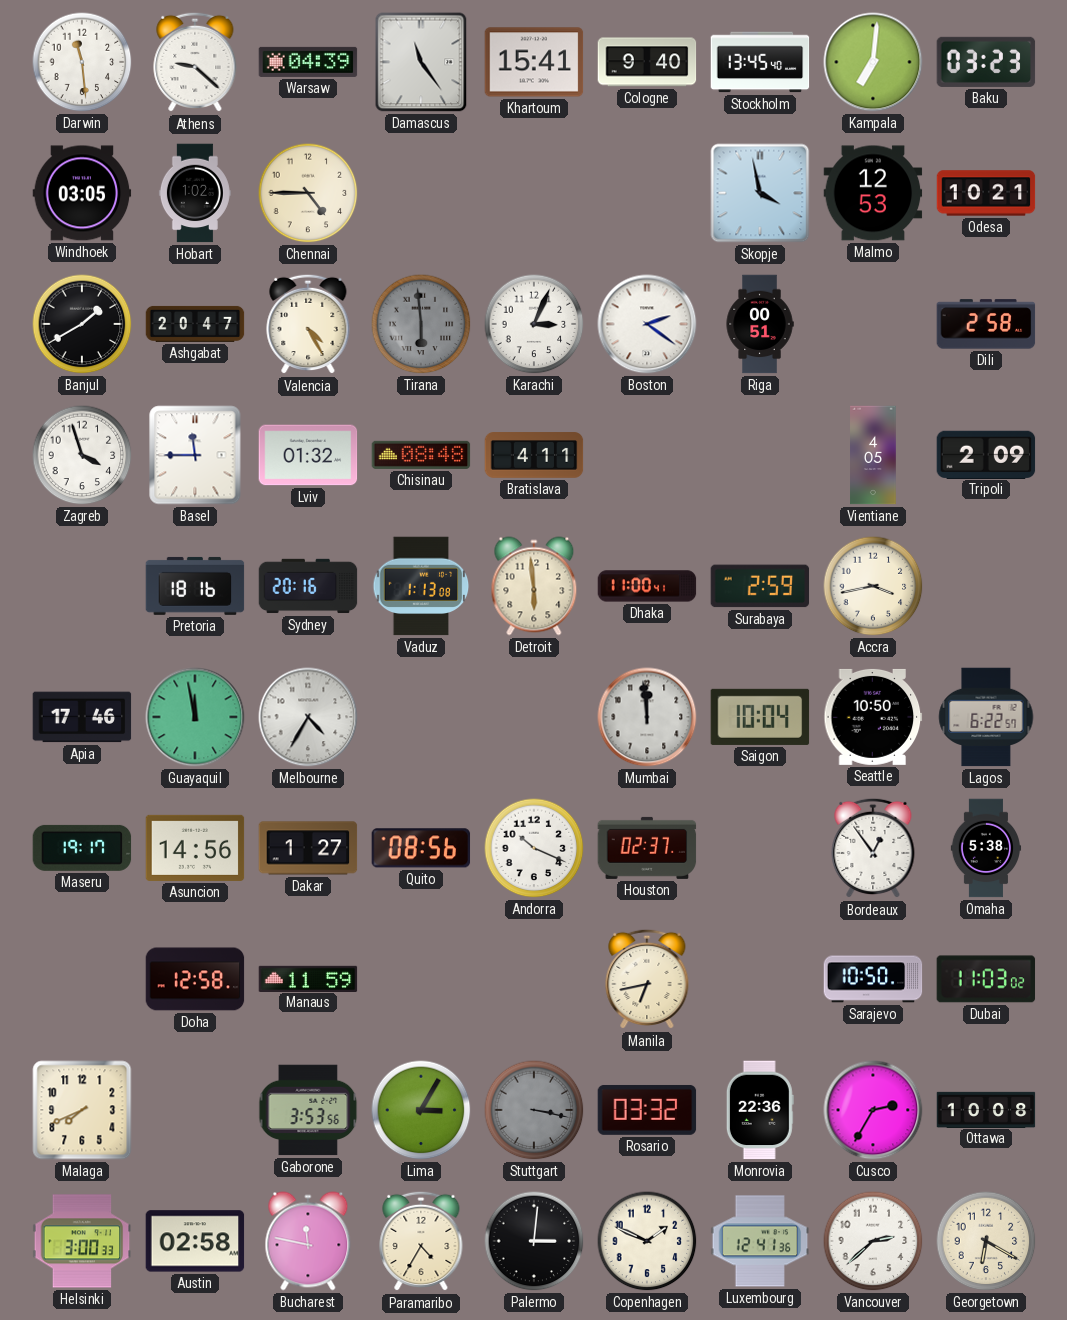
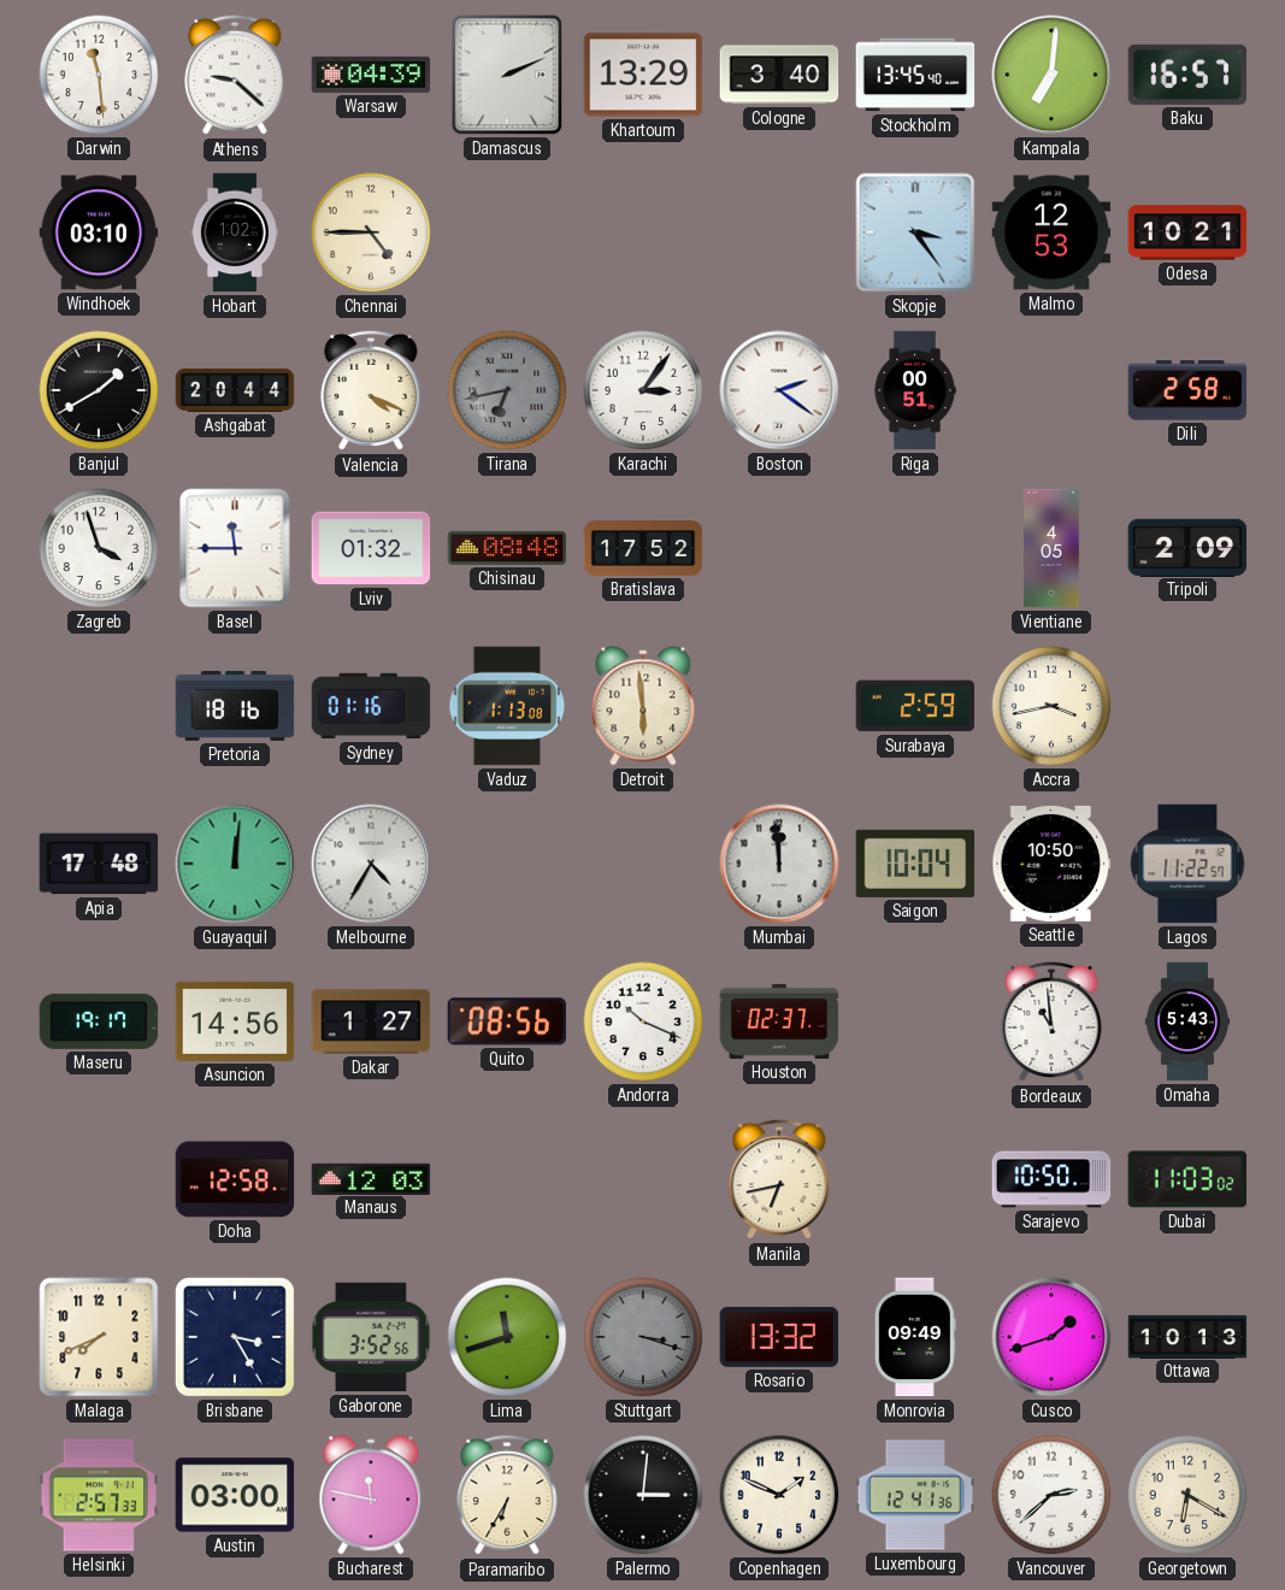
Damascus: 11:24 -> 2:11 (507, 75)
Khartoum: 15:41 -> 13:29 (643, 75)
Cologne: 9:40 -> 3:40 (779, 75)
Baku: 03:23 -> 16:57 (1187, 75)
Windhoek: 03:05 -> 03:10 (99, 232)
Skopje: 3:58 -> 3:24 (915, 232)
Ashgabat: 20:47 -> 20:44 (235, 390)
Valencia: 4:25 -> 4:19 (371, 390)
Tirana: 5:59 -> 6:43 (507, 390)
Karachi: 3:04 -> 3:06 (643, 390)
Bratislava: 4:11 -> 17:52 (643, 548)
Sydney: 20:16 -> 01:16 (371, 706)
Dhaka: 11:00 -> none (647, 586)
Apia: 17:46 -> 17:48 (99, 864)
Guayaquil: 11:58 -> 12:01 (235, 864)
Lagos: 6:22 -> 11:22 (1187, 864)
Bordeaux: 12:54 -> 10:59 (1051, 1021)
Omaha: 5:38 -> 5:43 (1187, 1021)
Manaus: 11:59 -> 12:03 (371, 1178)
Brisbane: none -> 3:25 (235, 1337)
Gaborone: 3:53 -> 3:52 (371, 1337)
Lima: 3:05 -> 11:42 (507, 1337)
Stuttgart: 3:17 -> 3:18 (643, 1337)
Rosario: 03:32 -> 13:32 (779, 1337)
Monrovia: 22:36 -> 09:49 (915, 1337)
Cusco: 2:35 -> 1:42 (1051, 1337)
Ottawa: 10:08 -> 10:13 (1187, 1336)
Helsinki: 3:00 -> 2:57 (99, 1495)
Austin: 02:58 -> 03:00 (235, 1495)
Paramaribo: 4:35 -> 6:35 (507, 1495)
